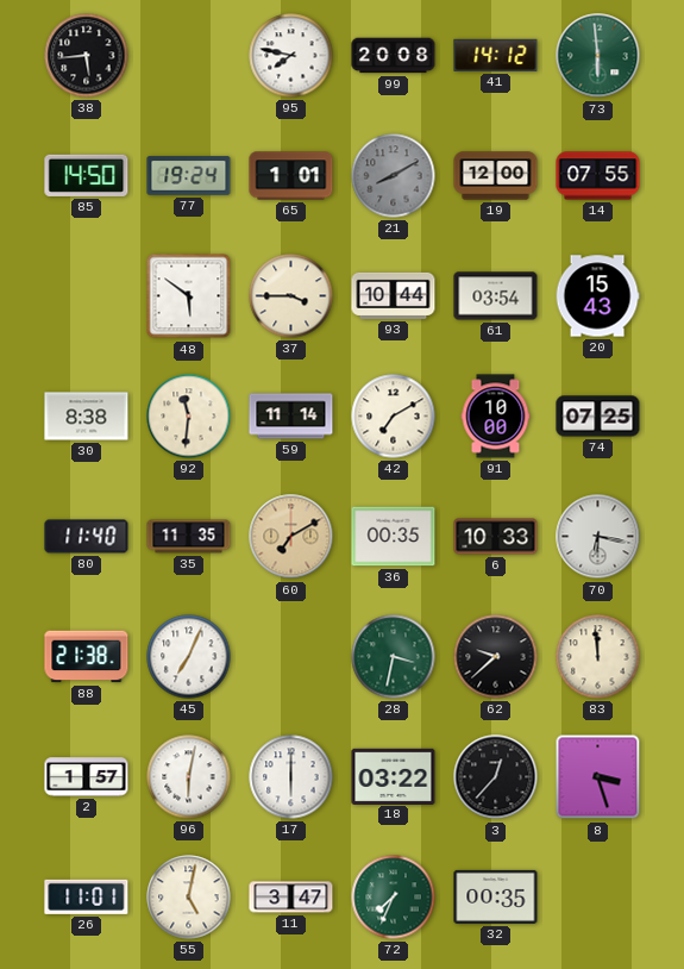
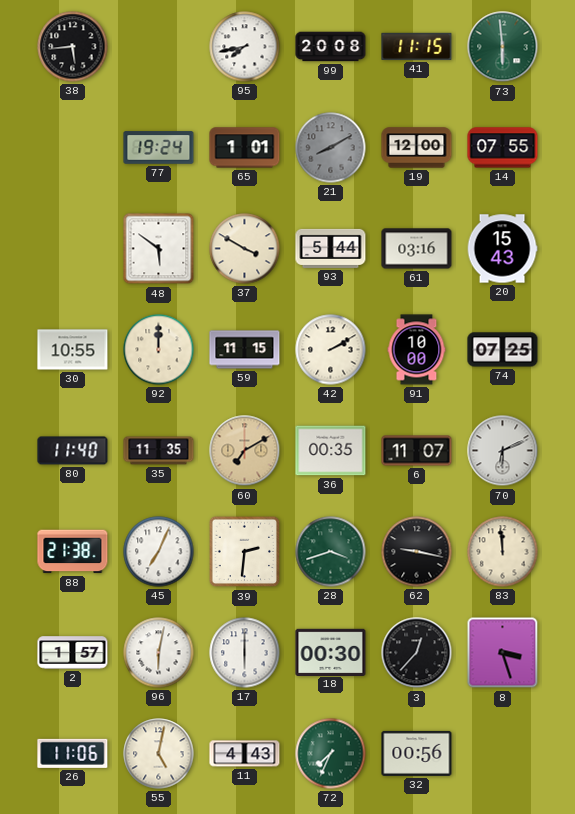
95: 7:47 -> 7:43 (245, 47)
41: 14:12 -> 11:15 (417, 46)
85: 14:50 -> none (87, 175)
37: 3:45 -> 3:50 (245, 249)
93: 10:44 -> 5:44 (331, 248)
61: 03:54 -> 03:16 (417, 249)
30: 8:38 -> 10:55 (73, 350)
92: 11:31 -> 12:00 (159, 350)
59: 11:14 -> 11:15 (245, 350)
42: 7:10 -> 2:10 (331, 350)
6: 10:33 -> 11:07 (417, 451)
70: 6:17 -> 6:11 (503, 451)
39: none -> 2:31 (245, 552)
28: 3:32 -> 3:42 (331, 552)
62: 9:38 -> 9:17 (417, 552)
18: 03:22 -> 00:30 (331, 652)
26: 11:01 -> 11:06 (73, 753)
11: 3:47 -> 4:43 (245, 754)
32: 00:35 -> 00:56 (417, 753)
